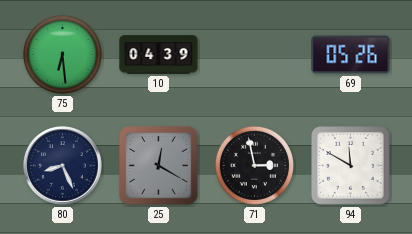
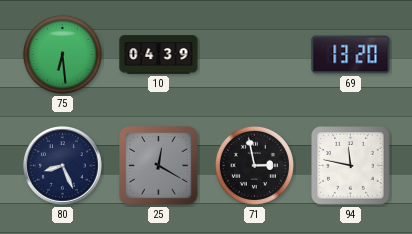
69: 05:26 -> 13:20 (351, 55)
94: 11:50 -> 11:47 (351, 166)
